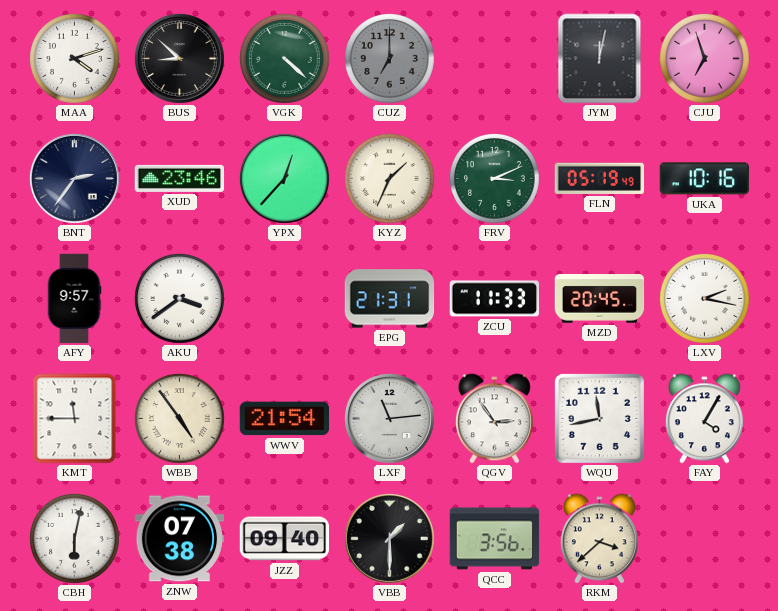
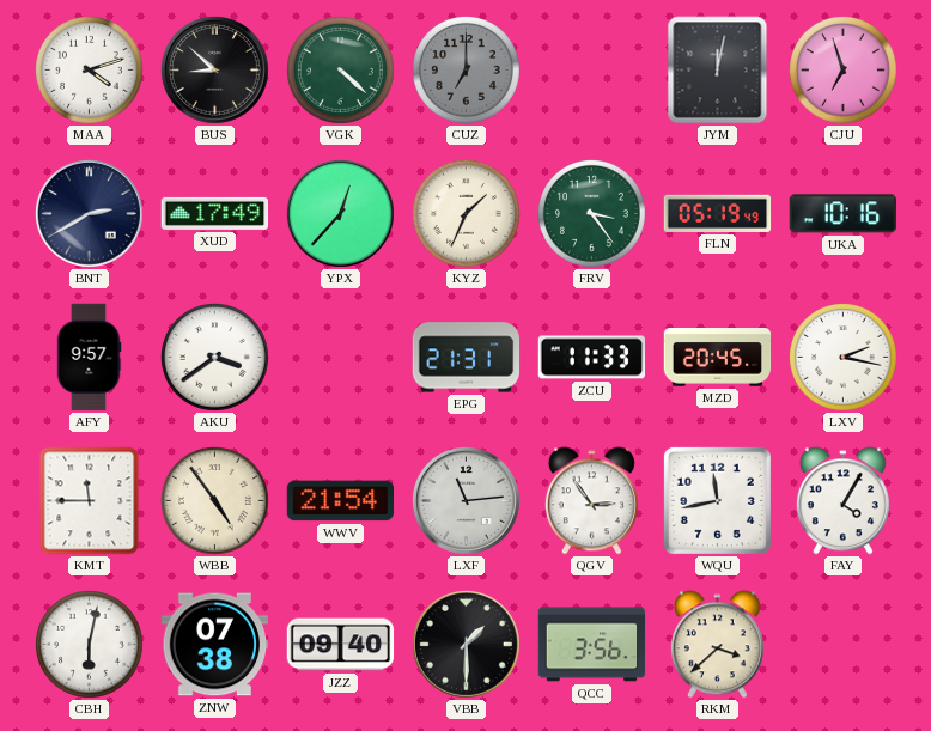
BNT: 2:36 -> 2:40 (89, 213)
XUD: 23:46 -> 17:49 (215, 213)
FRV: 3:11 -> 3:24 (592, 214)
